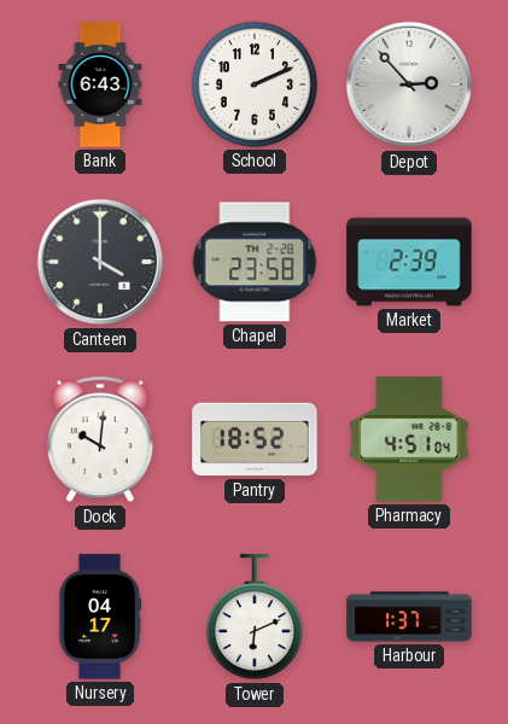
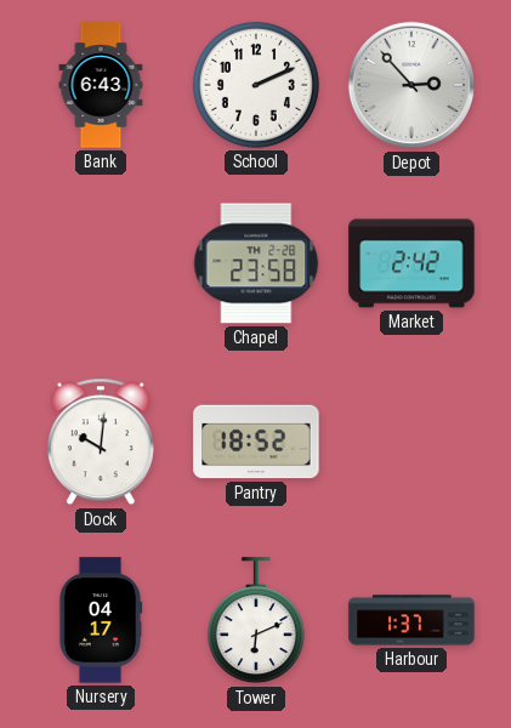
Canteen: 4:00 -> none (100, 262)
Market: 2:39 -> 2:42 (411, 263)
Pharmacy: 4:51 -> none (409, 439)
